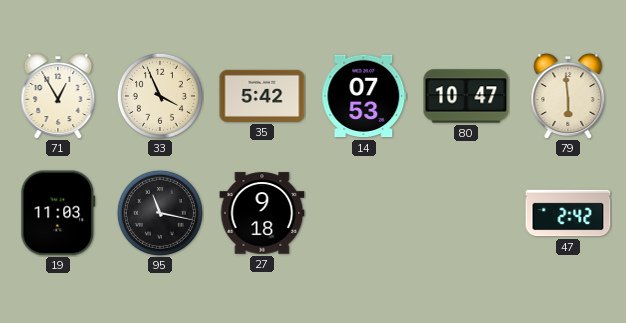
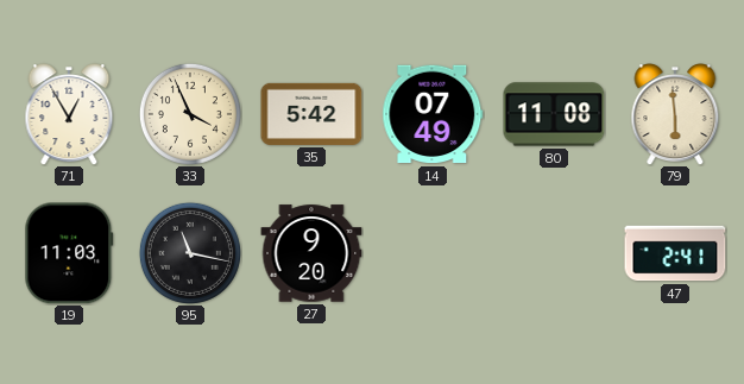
14: 07:53 -> 07:49 (433, 114)
80: 10:47 -> 11:08 (554, 114)
27: 9:18 -> 9:20 (311, 253)
47: 2:42 -> 2:41 (675, 253)
